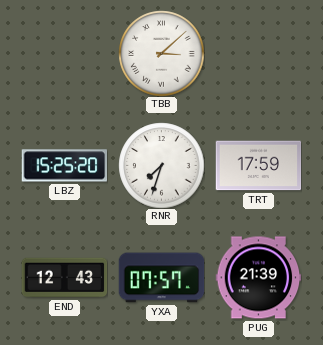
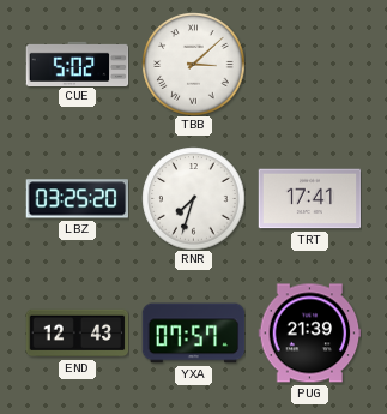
CUE: none -> 5:02 (77, 64)
LBZ: 15:25 -> 03:25 (77, 199)
TRT: 17:59 -> 17:41 (309, 199)
